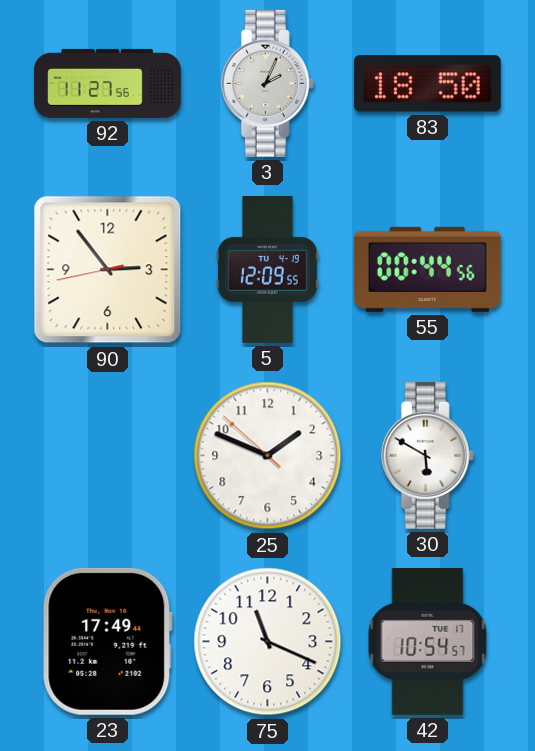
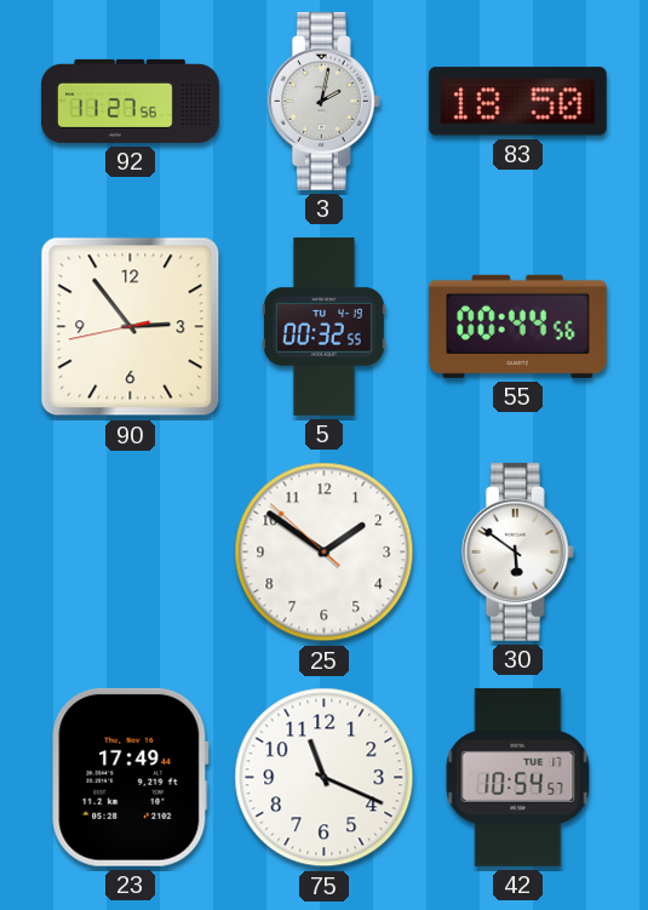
3: 2:04 -> 2:02 (323, 101)
5: 12:09 -> 00:32 (323, 326)
25: 1:48 -> 1:50 (325, 553)
30: 5:50 -> 5:51 (517, 551)
